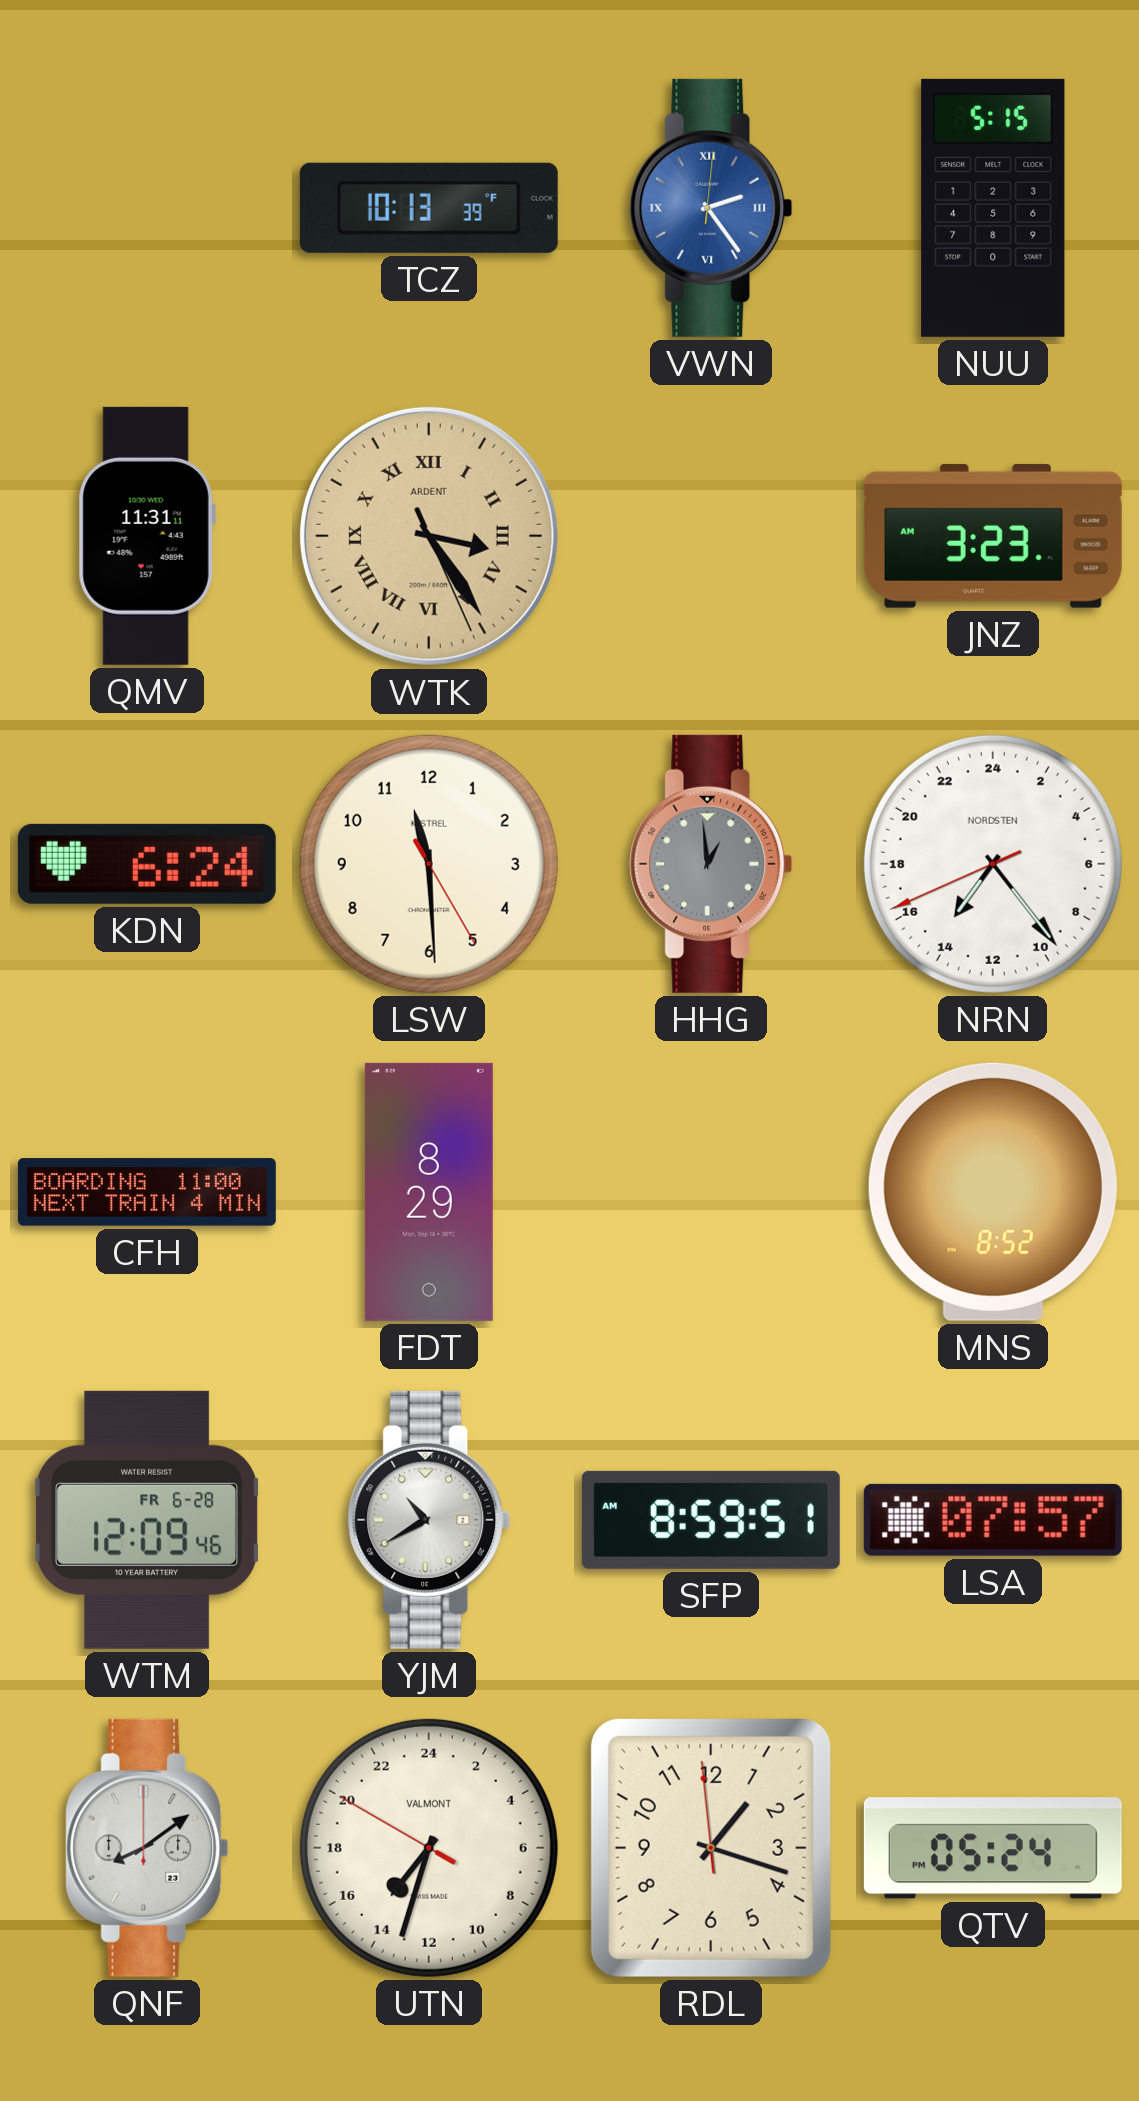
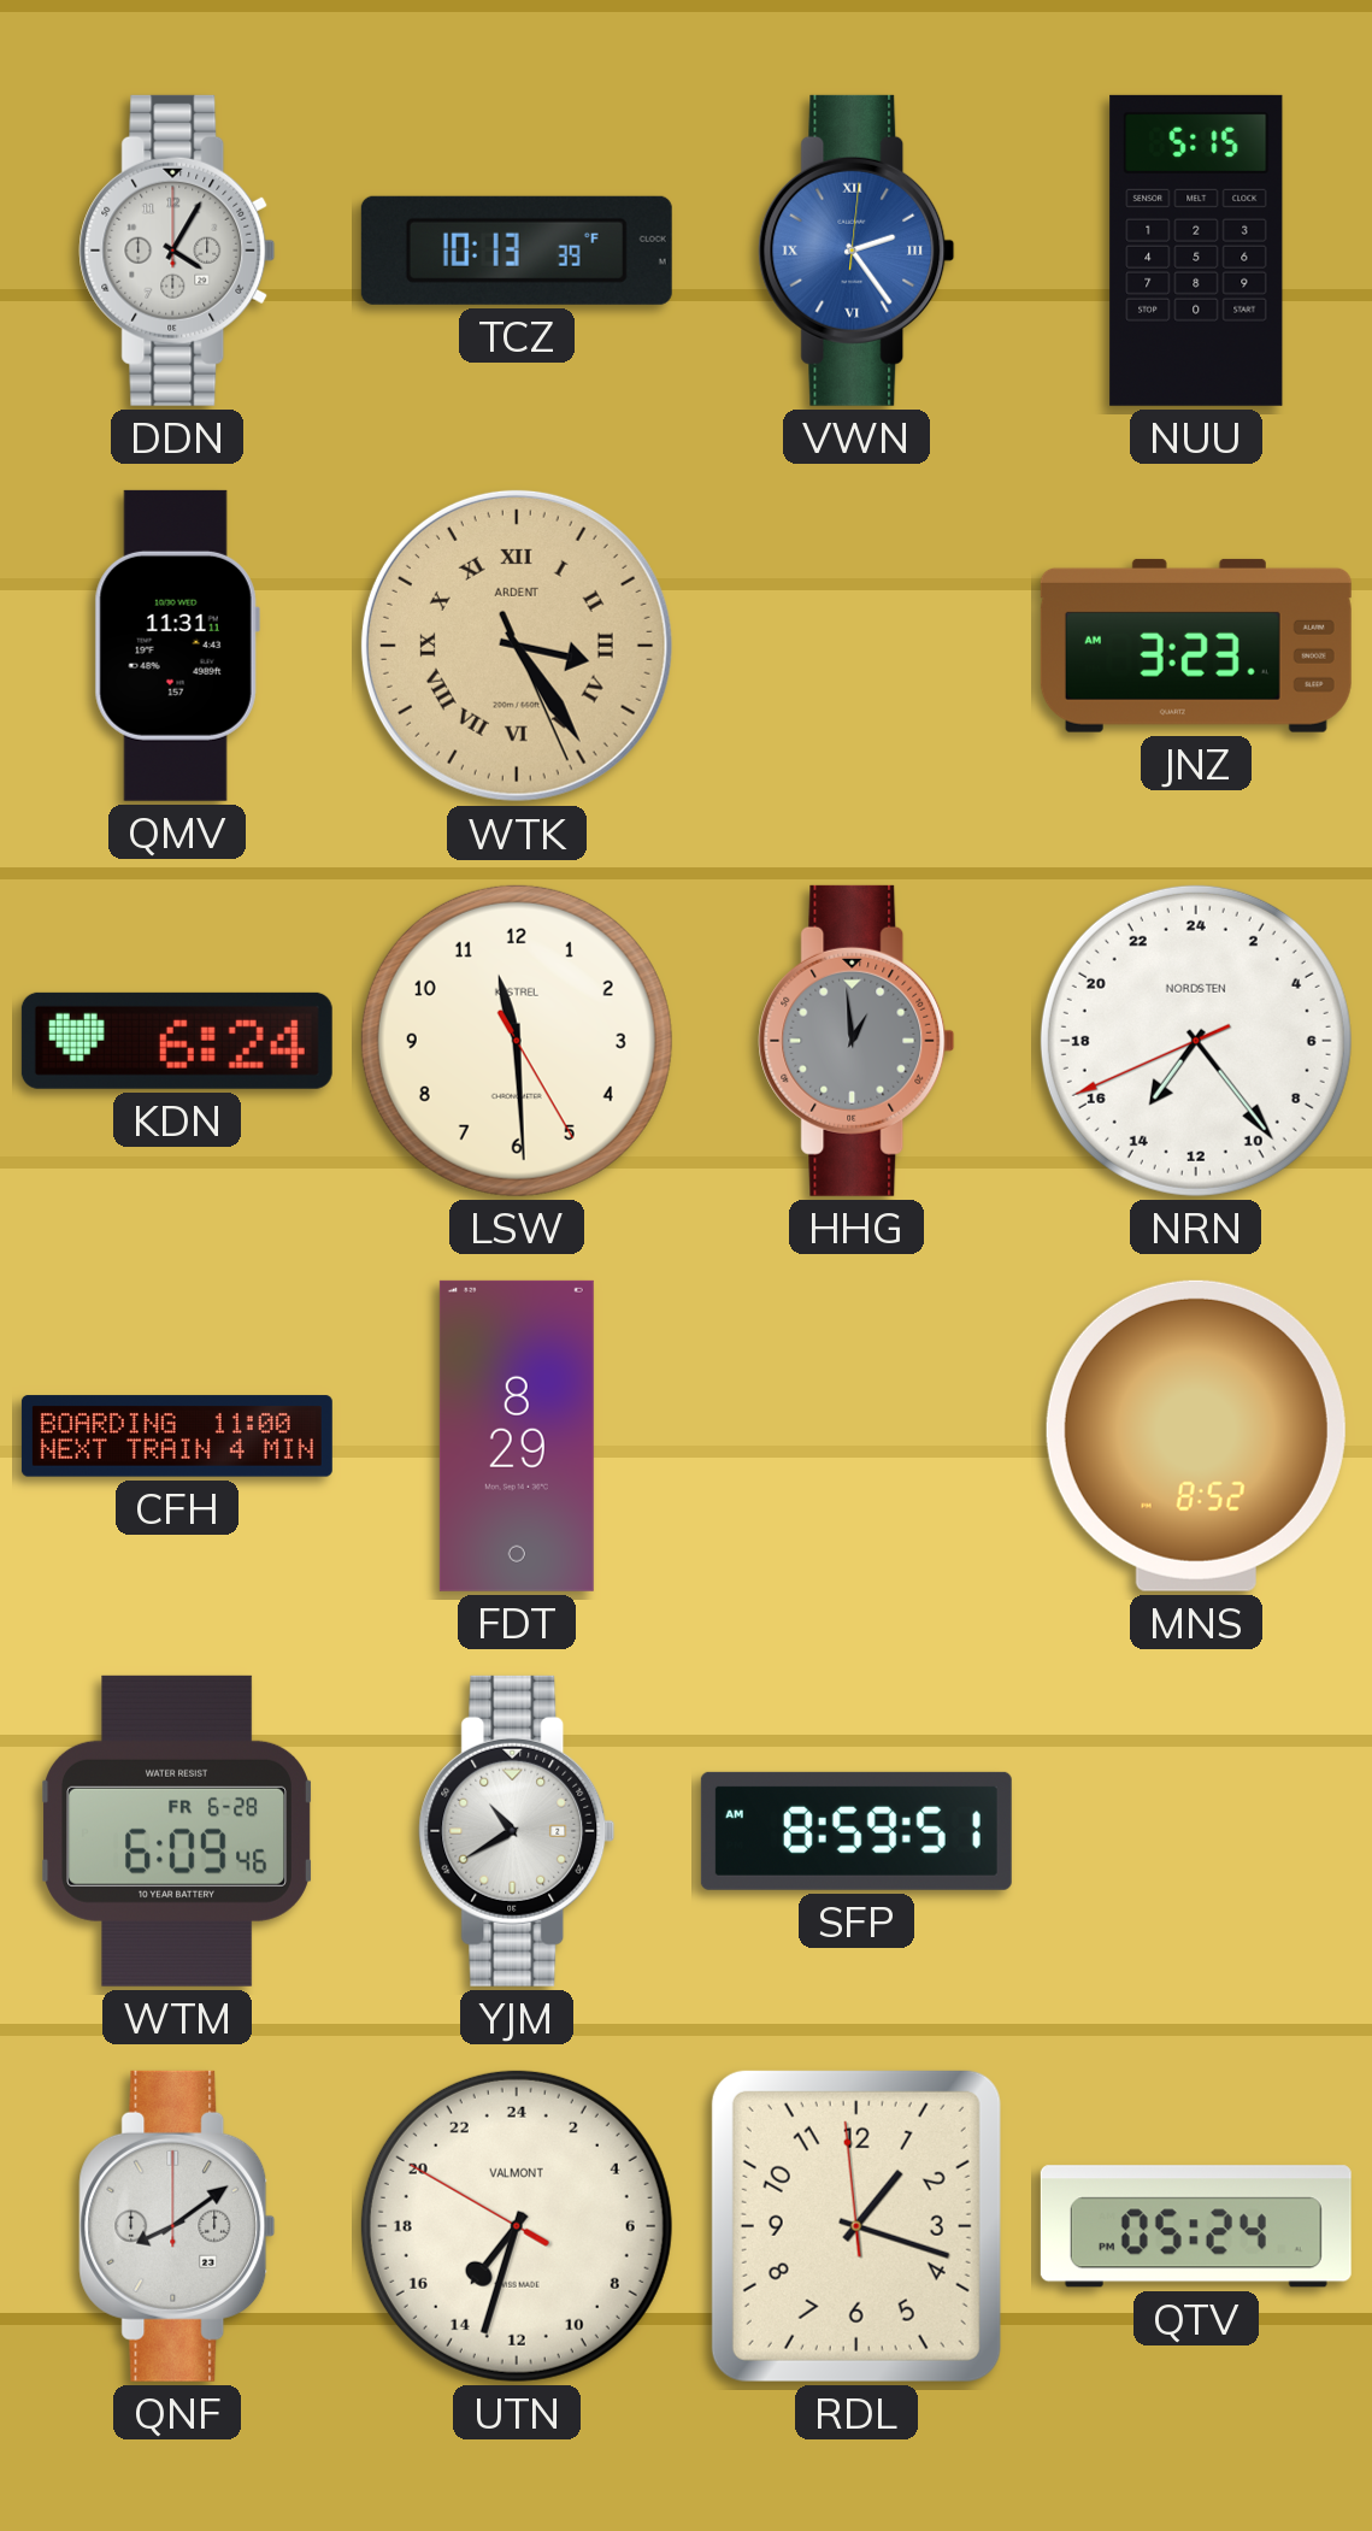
DDN: none -> 4:05 (177, 251)
WTM: 12:09 -> 6:09 (177, 1831)
LSA: 07:57 -> none (993, 1520)
